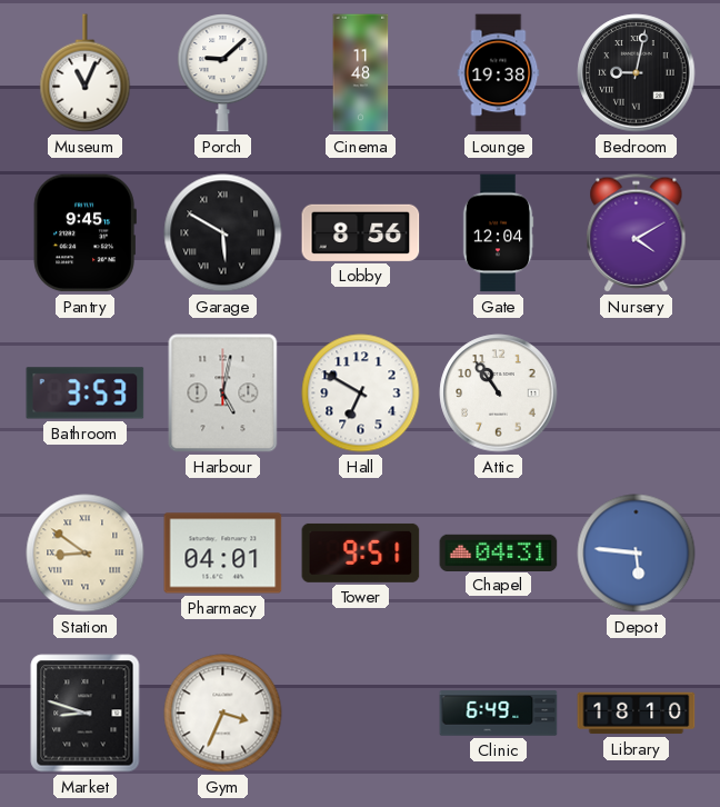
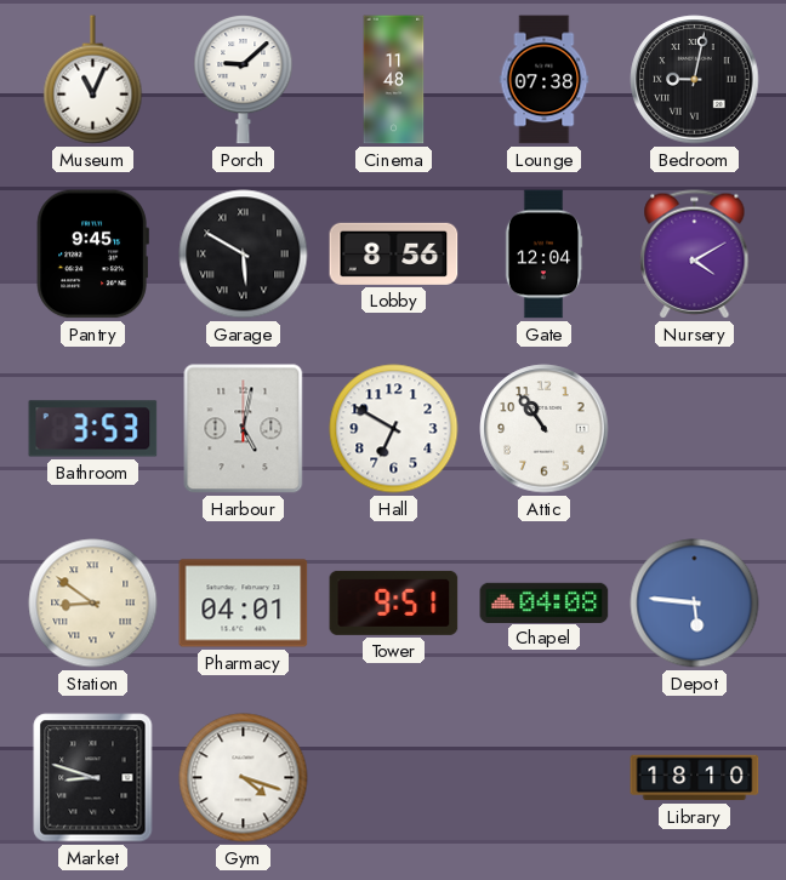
Lounge: 19:38 -> 07:38 (545, 80)
Chapel: 04:31 -> 04:08 (545, 602)
Gym: 3:34 -> 4:18 (244, 778)
Clinic: 6:49 -> none (499, 714)
